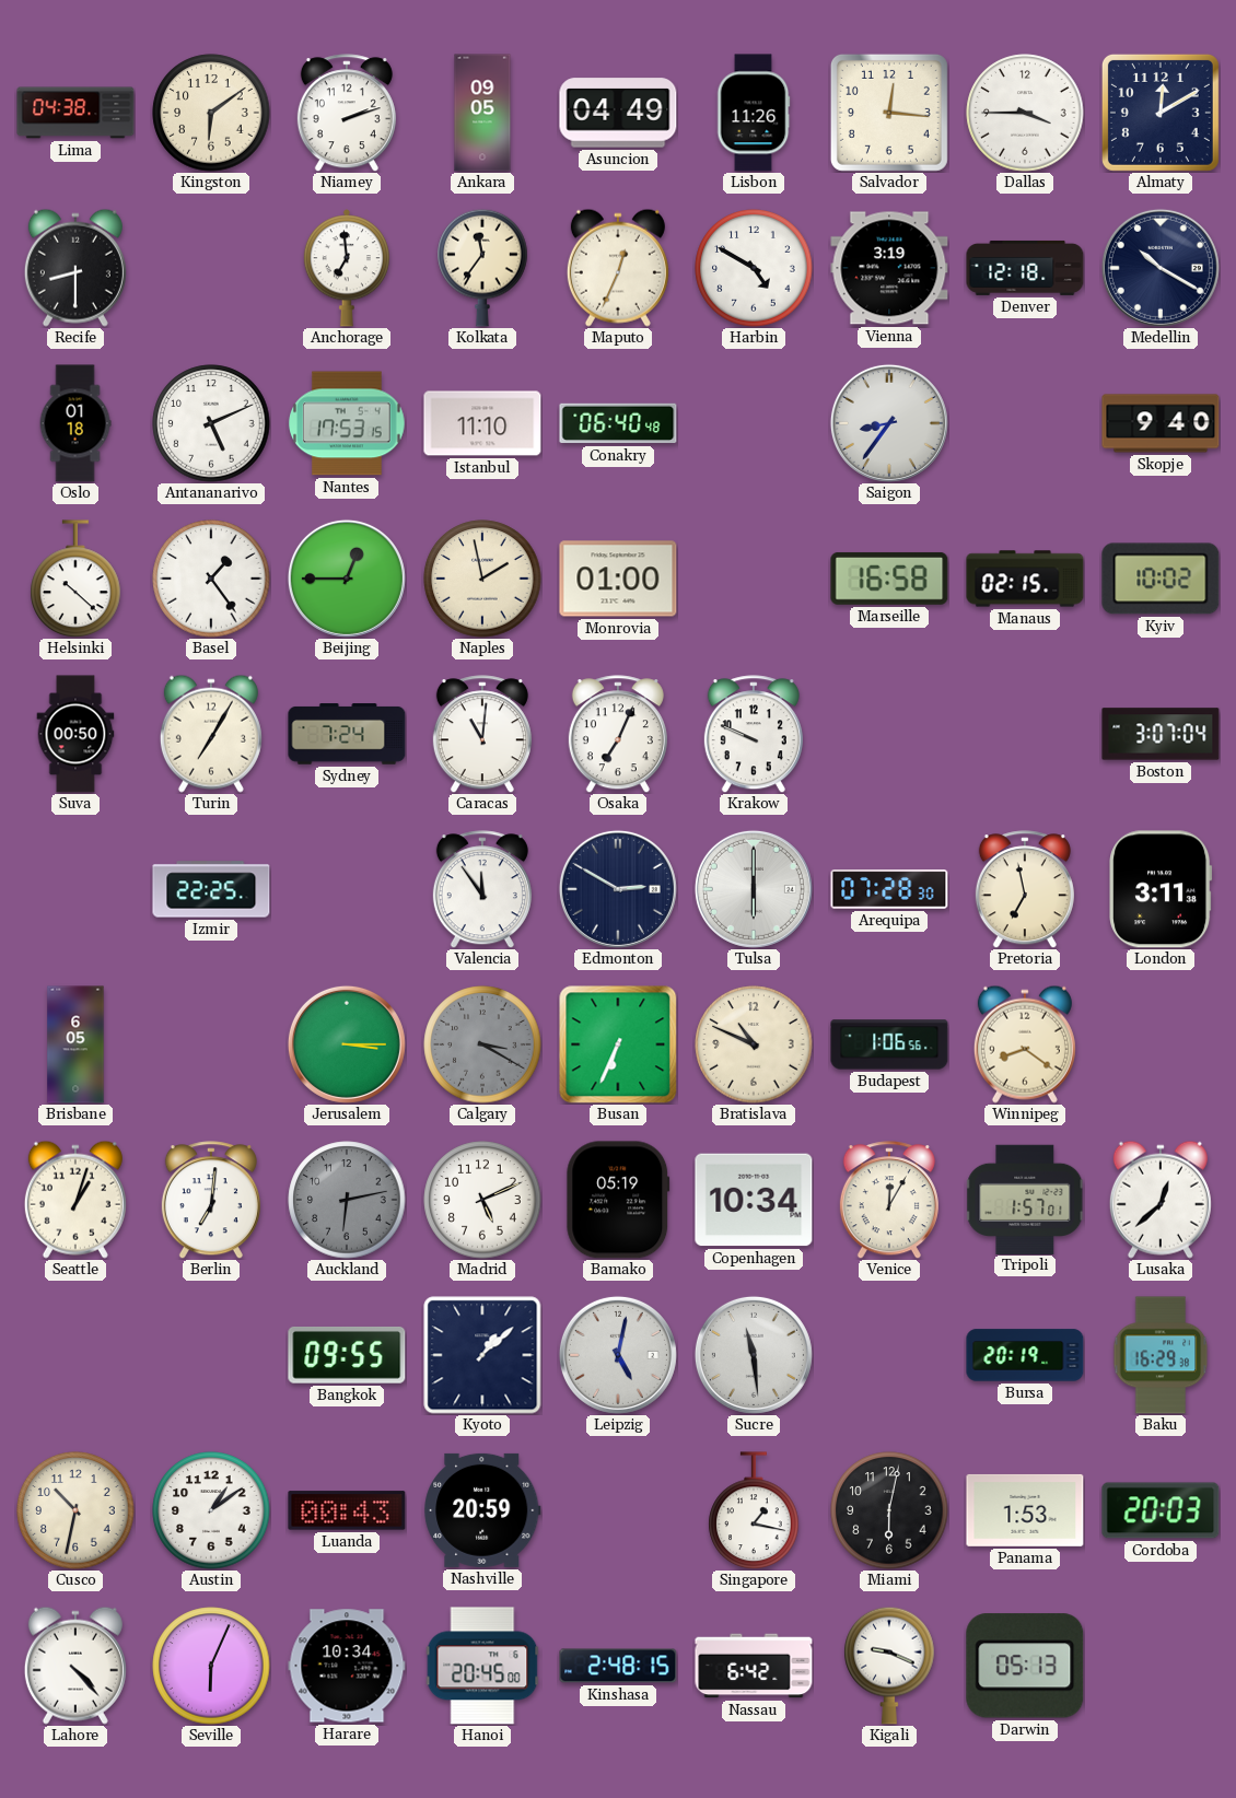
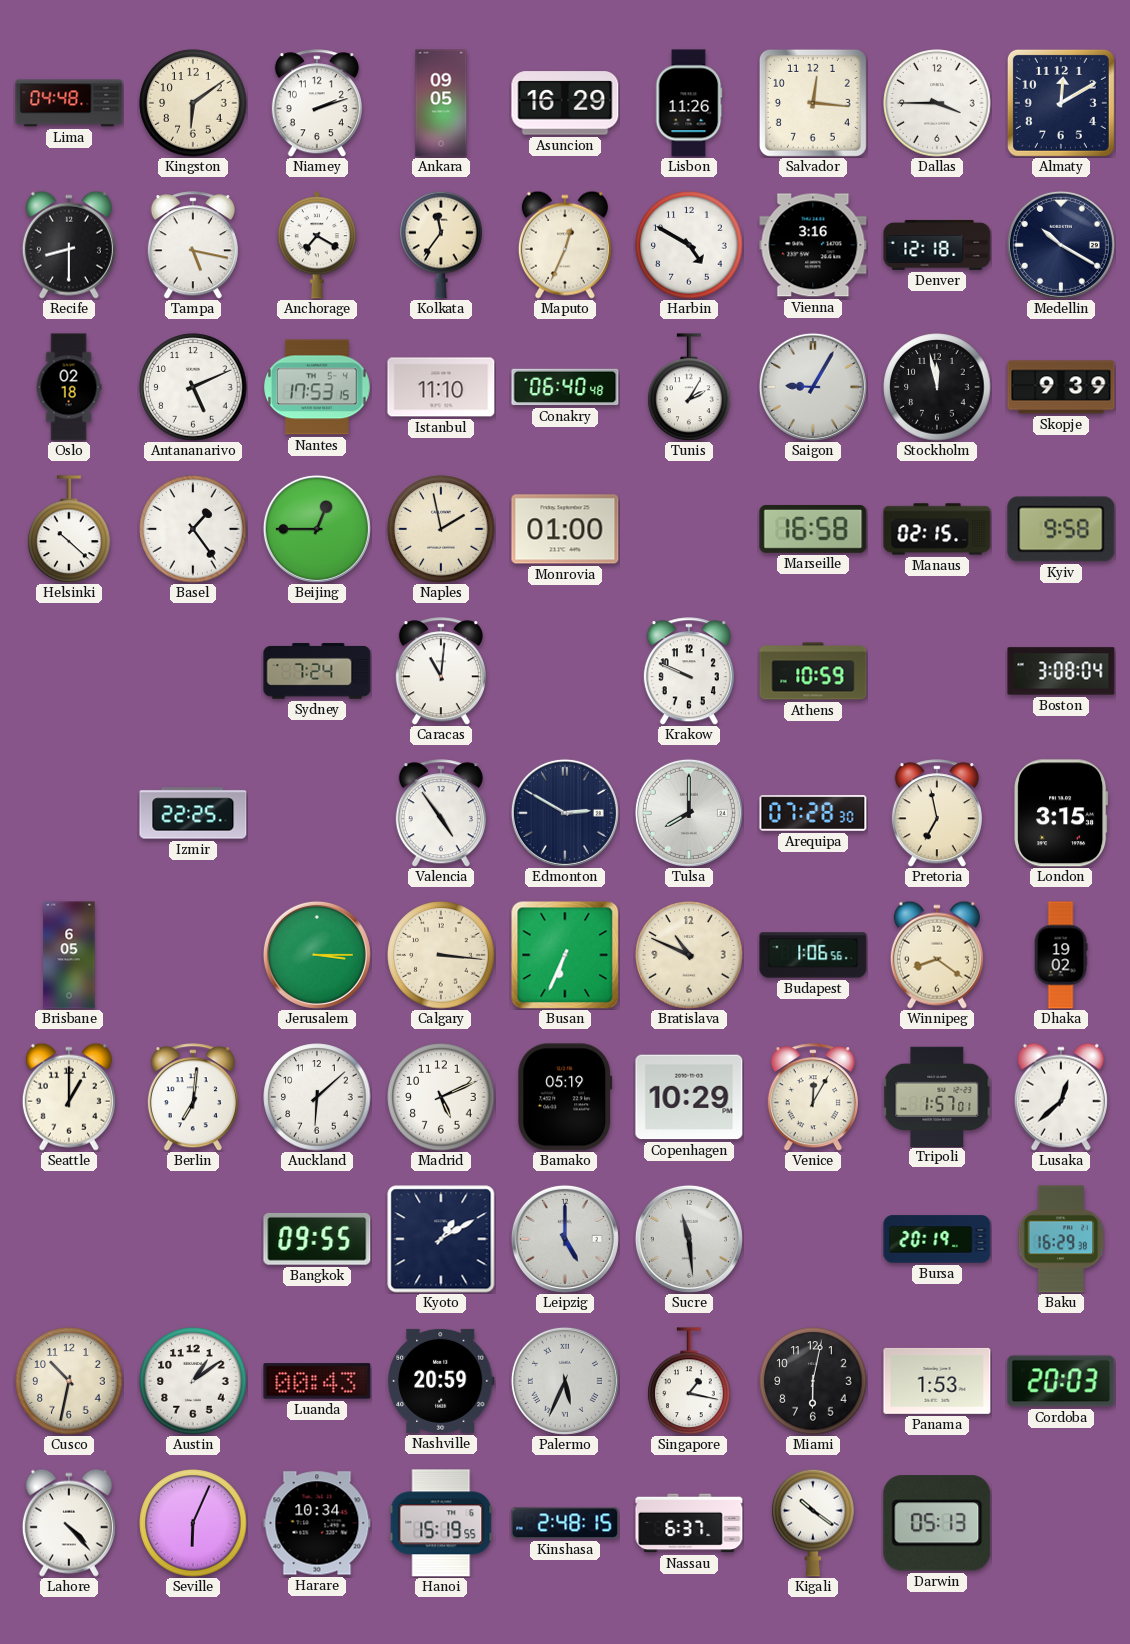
Lima: 04:38 -> 04:48 (69, 103)
Asuncion: 04:49 -> 16:29 (565, 103)
Tampa: none -> 5:17 (193, 245)
Anchorage: 6:59 -> 7:20 (317, 245)
Vienna: 3:19 -> 3:16 (813, 245)
Oslo: 01:18 -> 02:18 (69, 387)
Tunis: none -> 2:05 (689, 387)
Saigon: 8:36 -> 9:05 (813, 387)
Stockholm: none -> 11:58 (937, 387)
Skopje: 9:40 -> 9:39 (1061, 387)
Kyiv: 10:02 -> 9:58 (1061, 529)
Suva: 00:50 -> none (75, 734)
Turin: 7:05 -> none (211, 734)
Osaka: 7:04 -> none (618, 734)
Athens: none -> 10:59 (813, 671)
Boston: 3:07 -> 3:08 (1061, 671)
Valencia: 11:54 -> 4:54 (441, 813)
Tulsa: 6:00 -> 8:00 (689, 813)
London: 3:11 -> 3:15 (1061, 813)
Calgary: 3:20 -> 3:16 (441, 955)
Calgary dial: grey -> cream (441, 955)
Dhaka: none -> 19:02 (1061, 955)
Seattle: 1:03 -> 1:00 (69, 1097)
Auckland: 6:13 -> 6:08 (317, 1097)
Auckland dial: grey -> white (317, 1097)
Copenhagen: 10:34 -> 10:29 (689, 1097)
Kyoto: 1:08 -> 1:10 (441, 1239)
Leipzig: 5:02 -> 5:00 (565, 1239)
Palermo: none -> 5:34 (565, 1381)
Hanoi: 20:45 -> 15:19 (441, 1523)
Nassau: 6:42 -> 6:37 (689, 1523)
Kigali: 9:19 -> 10:21 (813, 1523)
